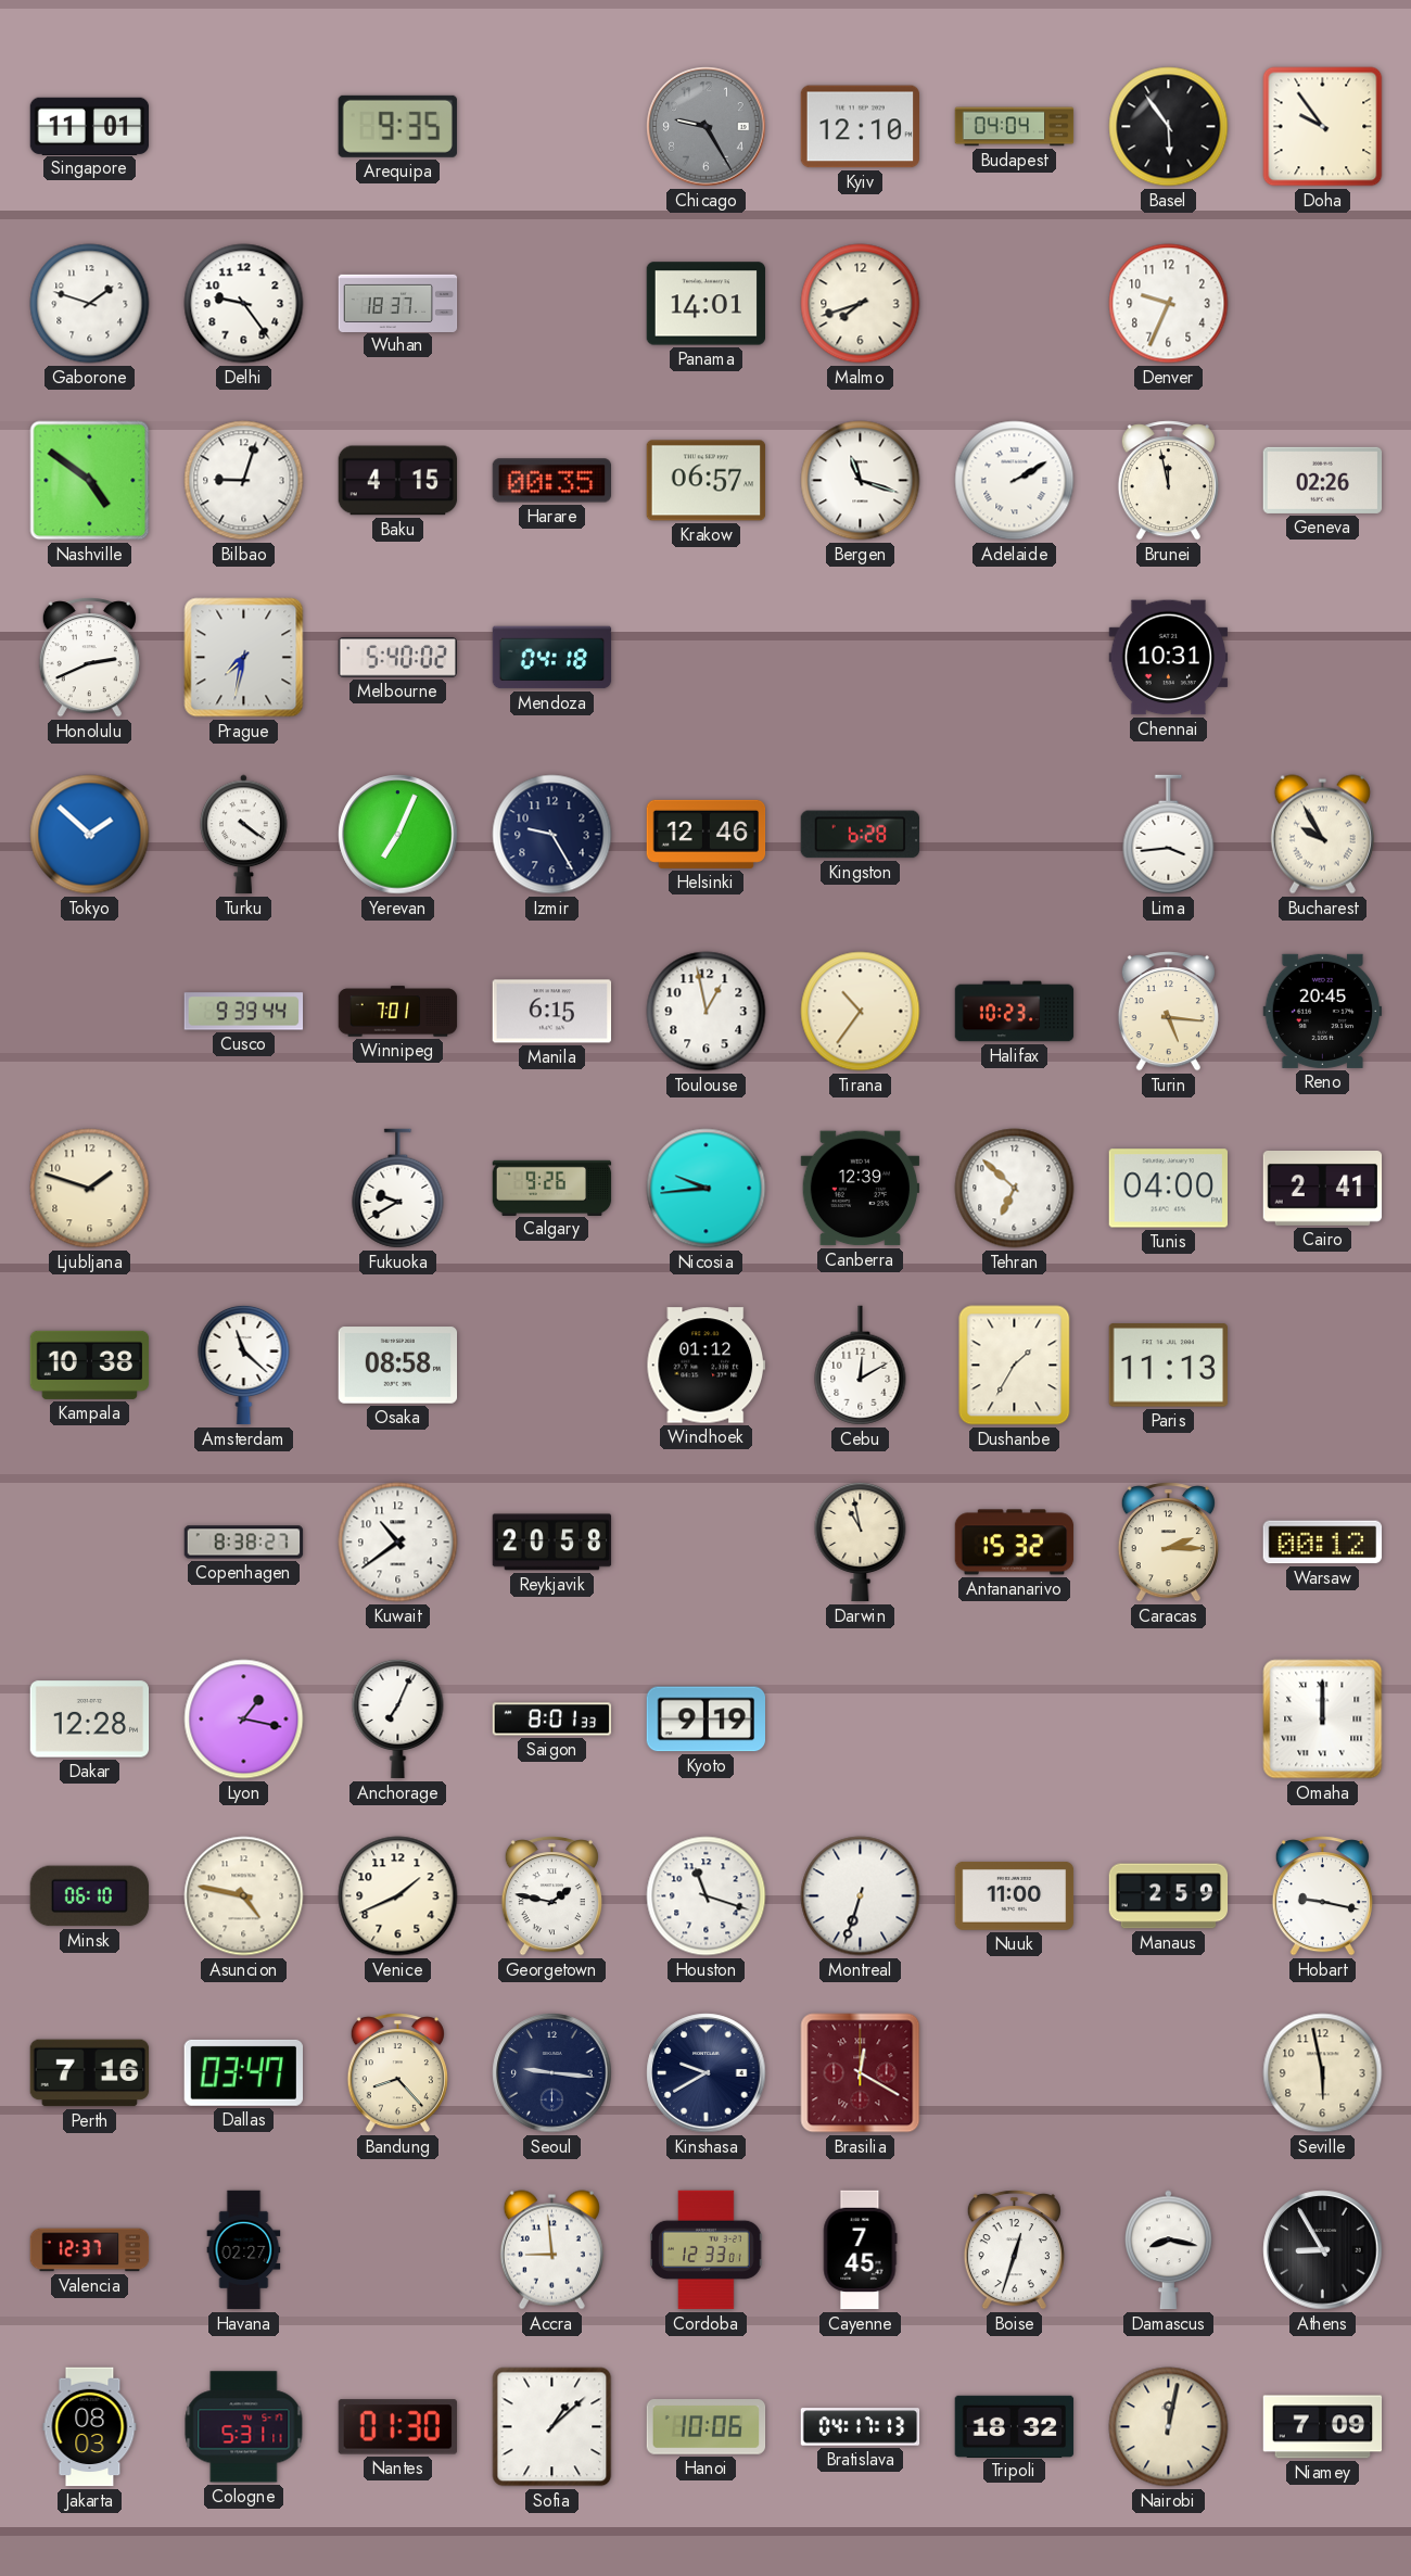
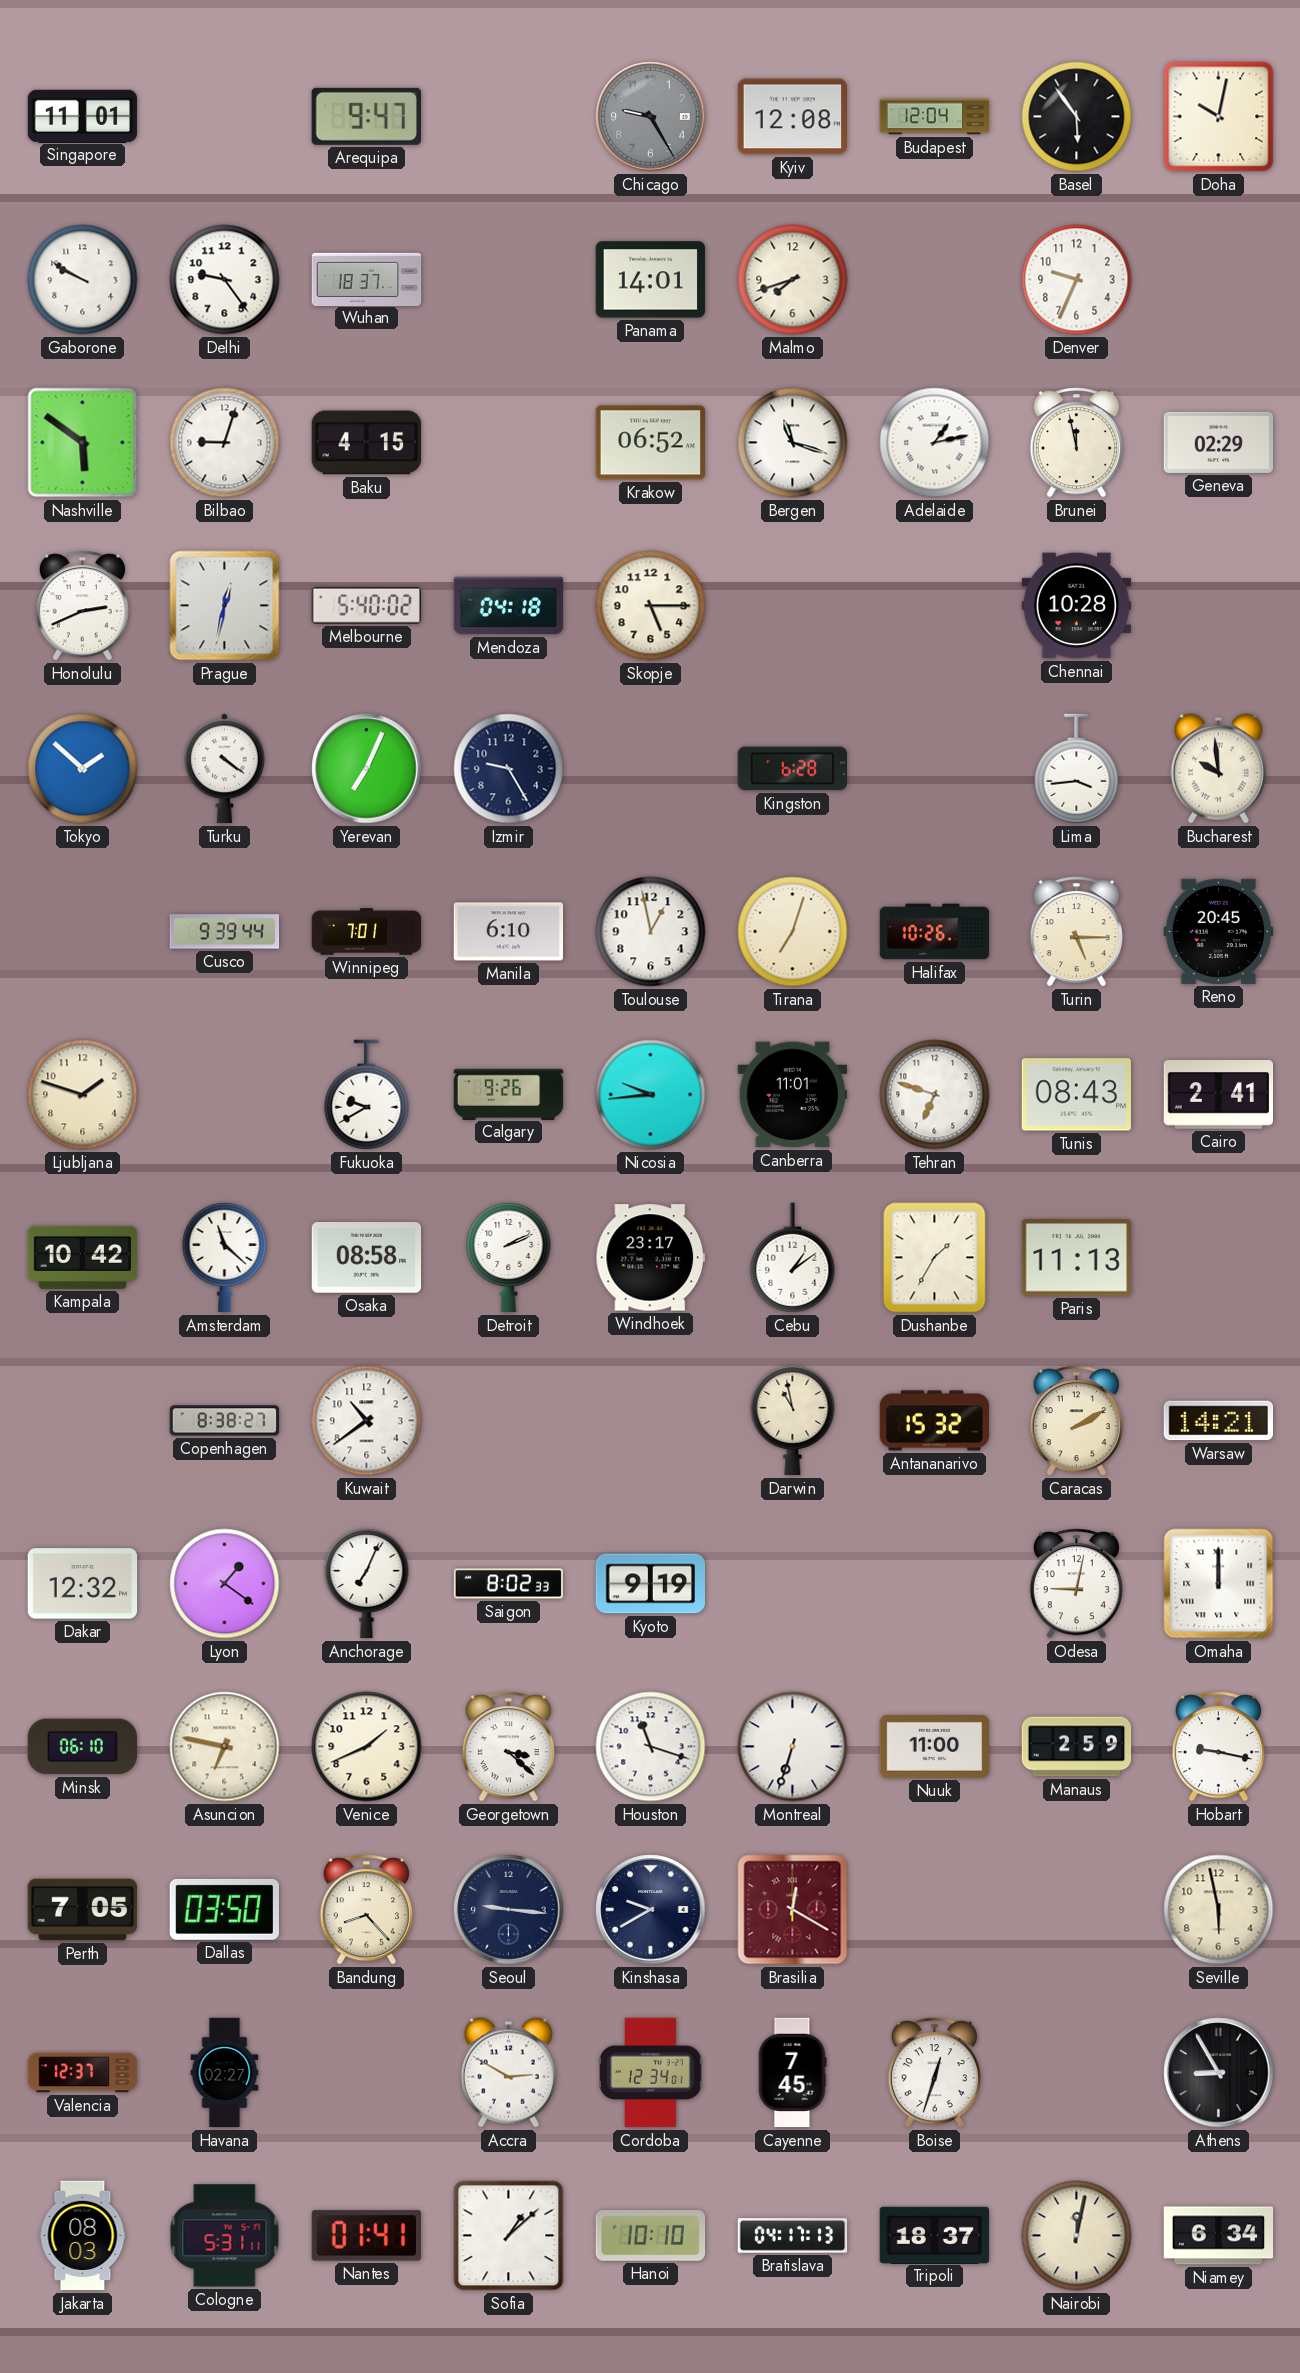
Arequipa: 9:35 -> 9:47 (366, 116)
Kyiv: 12:10 -> 12:08 (793, 117)
Budapest: 04:04 -> 12:04 (935, 117)
Doha: 9:54 -> 10:02 (1219, 117)
Gaborone: 1:48 -> 9:50 (83, 280)
Nashville: 4:51 -> 5:51 (83, 443)
Harare: 00:35 -> none (551, 481)
Krakow: 06:57 -> 06:52 (651, 443)
Adelaide: 2:10 -> 1:13 (935, 443)
Geneva: 02:26 -> 02:29 (1219, 442)
Prague: 7:32 -> 12:32 (225, 606)
Skopje: none -> 5:15 (651, 606)
Chennai: 10:31 -> 10:28 (1077, 606)
Helsinki: 12:46 -> none (707, 834)
Bucharest: 9:55 -> 9:59 (1218, 769)
Manila: 6:15 -> 6:10 (509, 932)
Tirana: 10:36 -> 7:03 (793, 932)
Halifax: 10:23 -> 10:26 (935, 932)
Turin: 5:16 -> 5:15 (1076, 932)
Canberra: 12:39 -> 11:01 (793, 1095)
Tehran: 6:52 -> 6:48 (935, 1095)
Tunis: 04:00 -> 08:43 (1076, 1095)
Kampala: 10:38 -> 10:42 (83, 1257)
Detroit: none -> 2:11 (509, 1257)
Windhoek: 01:12 -> 23:17 (651, 1258)
Cebu: 12:10 -> 1:09 (793, 1258)
Reykjavik: 20:58 -> none (552, 1543)
Caracas: 2:15 -> 2:10 (1076, 1421)
Warsaw: 00:12 -> 14:21 (1219, 1421)
Dakar: 12:28 -> 12:32 (83, 1584)
Lyon: 1:17 -> 1:21 (225, 1584)
Saigon: 8:01 -> 8:02 (509, 1584)
Odesa: none -> 9:02 (1076, 1584)
Asuncion: 4:47 -> 6:47 (225, 1747)
Georgetown: 1:47 -> 3:22 (508, 1747)
Perth: 7:16 -> 7:05 (83, 1910)
Dallas: 03:47 -> 03:50 (224, 1909)
Accra: 8:59 -> 2:50 (508, 2073)
Cordoba: 12:33 -> 12:34 (651, 2073)
Damascus: 8:17 -> none (1169, 2250)
Nantes: 01:30 -> 01:41 (366, 2236)
Hanoi: 10:06 -> 10:10 (651, 2236)
Tripoli: 18:32 -> 18:37 (935, 2235)
Niamey: 7:09 -> 6:34 (1219, 2236)
